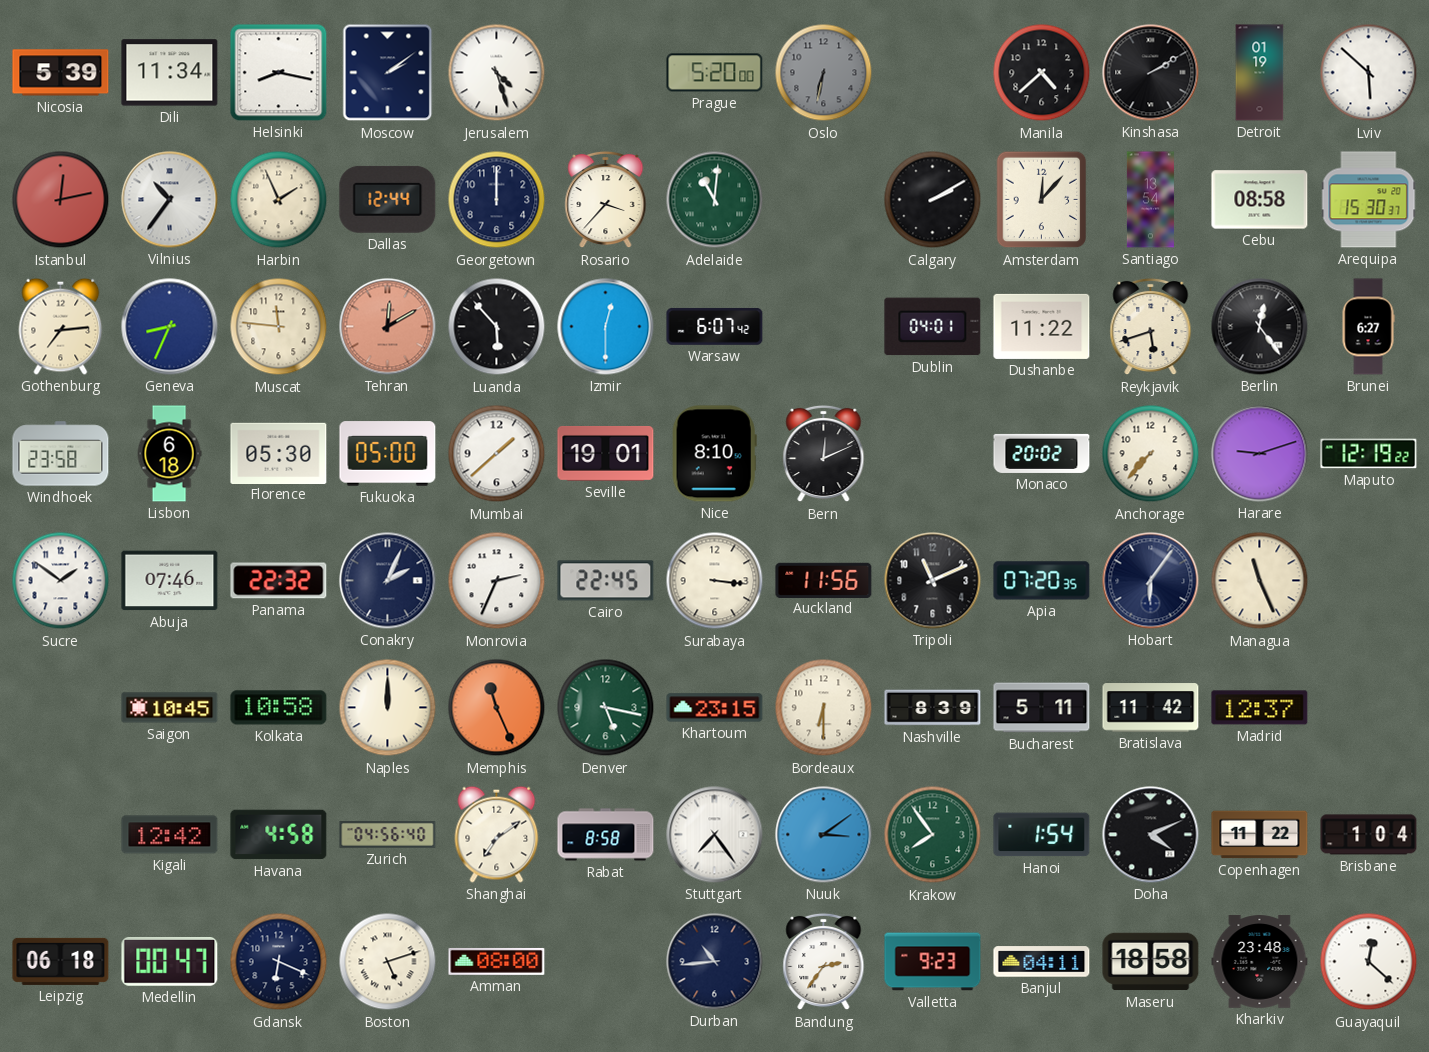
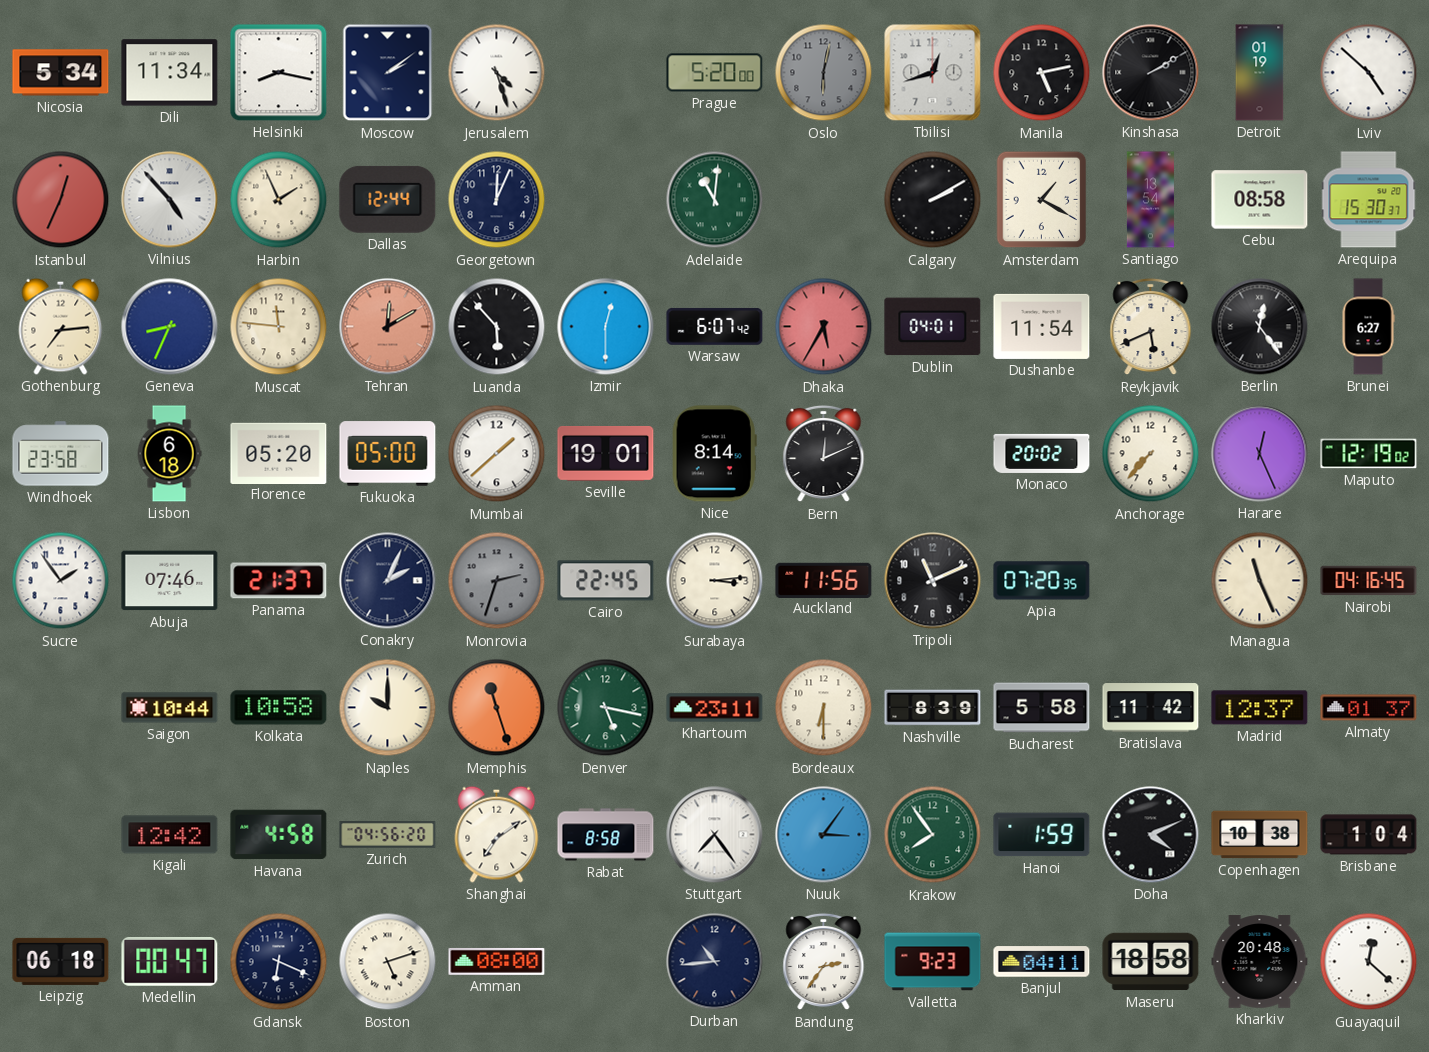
Nicosia: 5:39 -> 5:34 (61, 73)
Oslo: 6:32 -> 6:02 (824, 73)
Tbilisi: none -> 12:42 (933, 73)
Manila: 4:38 -> 5:13 (1042, 73)
Lviv: 5:52 -> 4:52 (1369, 73)
Istanbul: 12:13 -> 12:34 (61, 200)
Vilnius: 10:36 -> 4:53 (170, 200)
Georgetown: 12:00 -> 12:04 (497, 200)
Rosario: 3:37 -> none (606, 200)
Amsterdam: 12:07 -> 1:20 (1042, 200)
Dhaka: none -> 5:35 (824, 327)
Dushanbe: 11:22 -> 11:54 (1042, 326)
Reykjavik: 5:42 -> 5:41 (1151, 327)
Florence: 05:30 -> 05:20 (279, 453)
Nice: 8:10 -> 8:14 (714, 454)
Harare: 9:12 -> 12:26 (1260, 454)
Maputo: 12:19:22 -> 12:19:02 (1369, 454)
Sucre: 1:51 -> 1:54 (61, 581)
Panama: 22:32 -> 21:37 (279, 581)
Monrovia: 2:34 -> 2:33 (497, 581)
Monrovia dial: white -> grey (497, 581)
Surabaya: 3:16 -> 3:14 (715, 581)
Hobart: 6:06 -> none (1151, 581)
Nairobi: none -> 04:16 (1369, 581)
Saigon: 10:45 -> 10:44 (170, 708)
Naples: 12:00 -> 10:00 (388, 708)
Memphis: 11:26 -> 11:27 (497, 708)
Khartoum: 23:15 -> 23:11 (715, 708)
Bucharest: 5:11 -> 5:58 (1042, 708)
Almaty: none -> 01:37 (1369, 708)
Zurich: 04:56:40 -> 04:56:20 (388, 835)
Nuuk: 3:09 -> 3:06 (824, 835)
Hanoi: 1:54 -> 1:59 (1042, 835)
Copenhagen: 11:22 -> 10:38 (1260, 835)
Kharkiv: 23:48 -> 20:48 (1260, 962)
